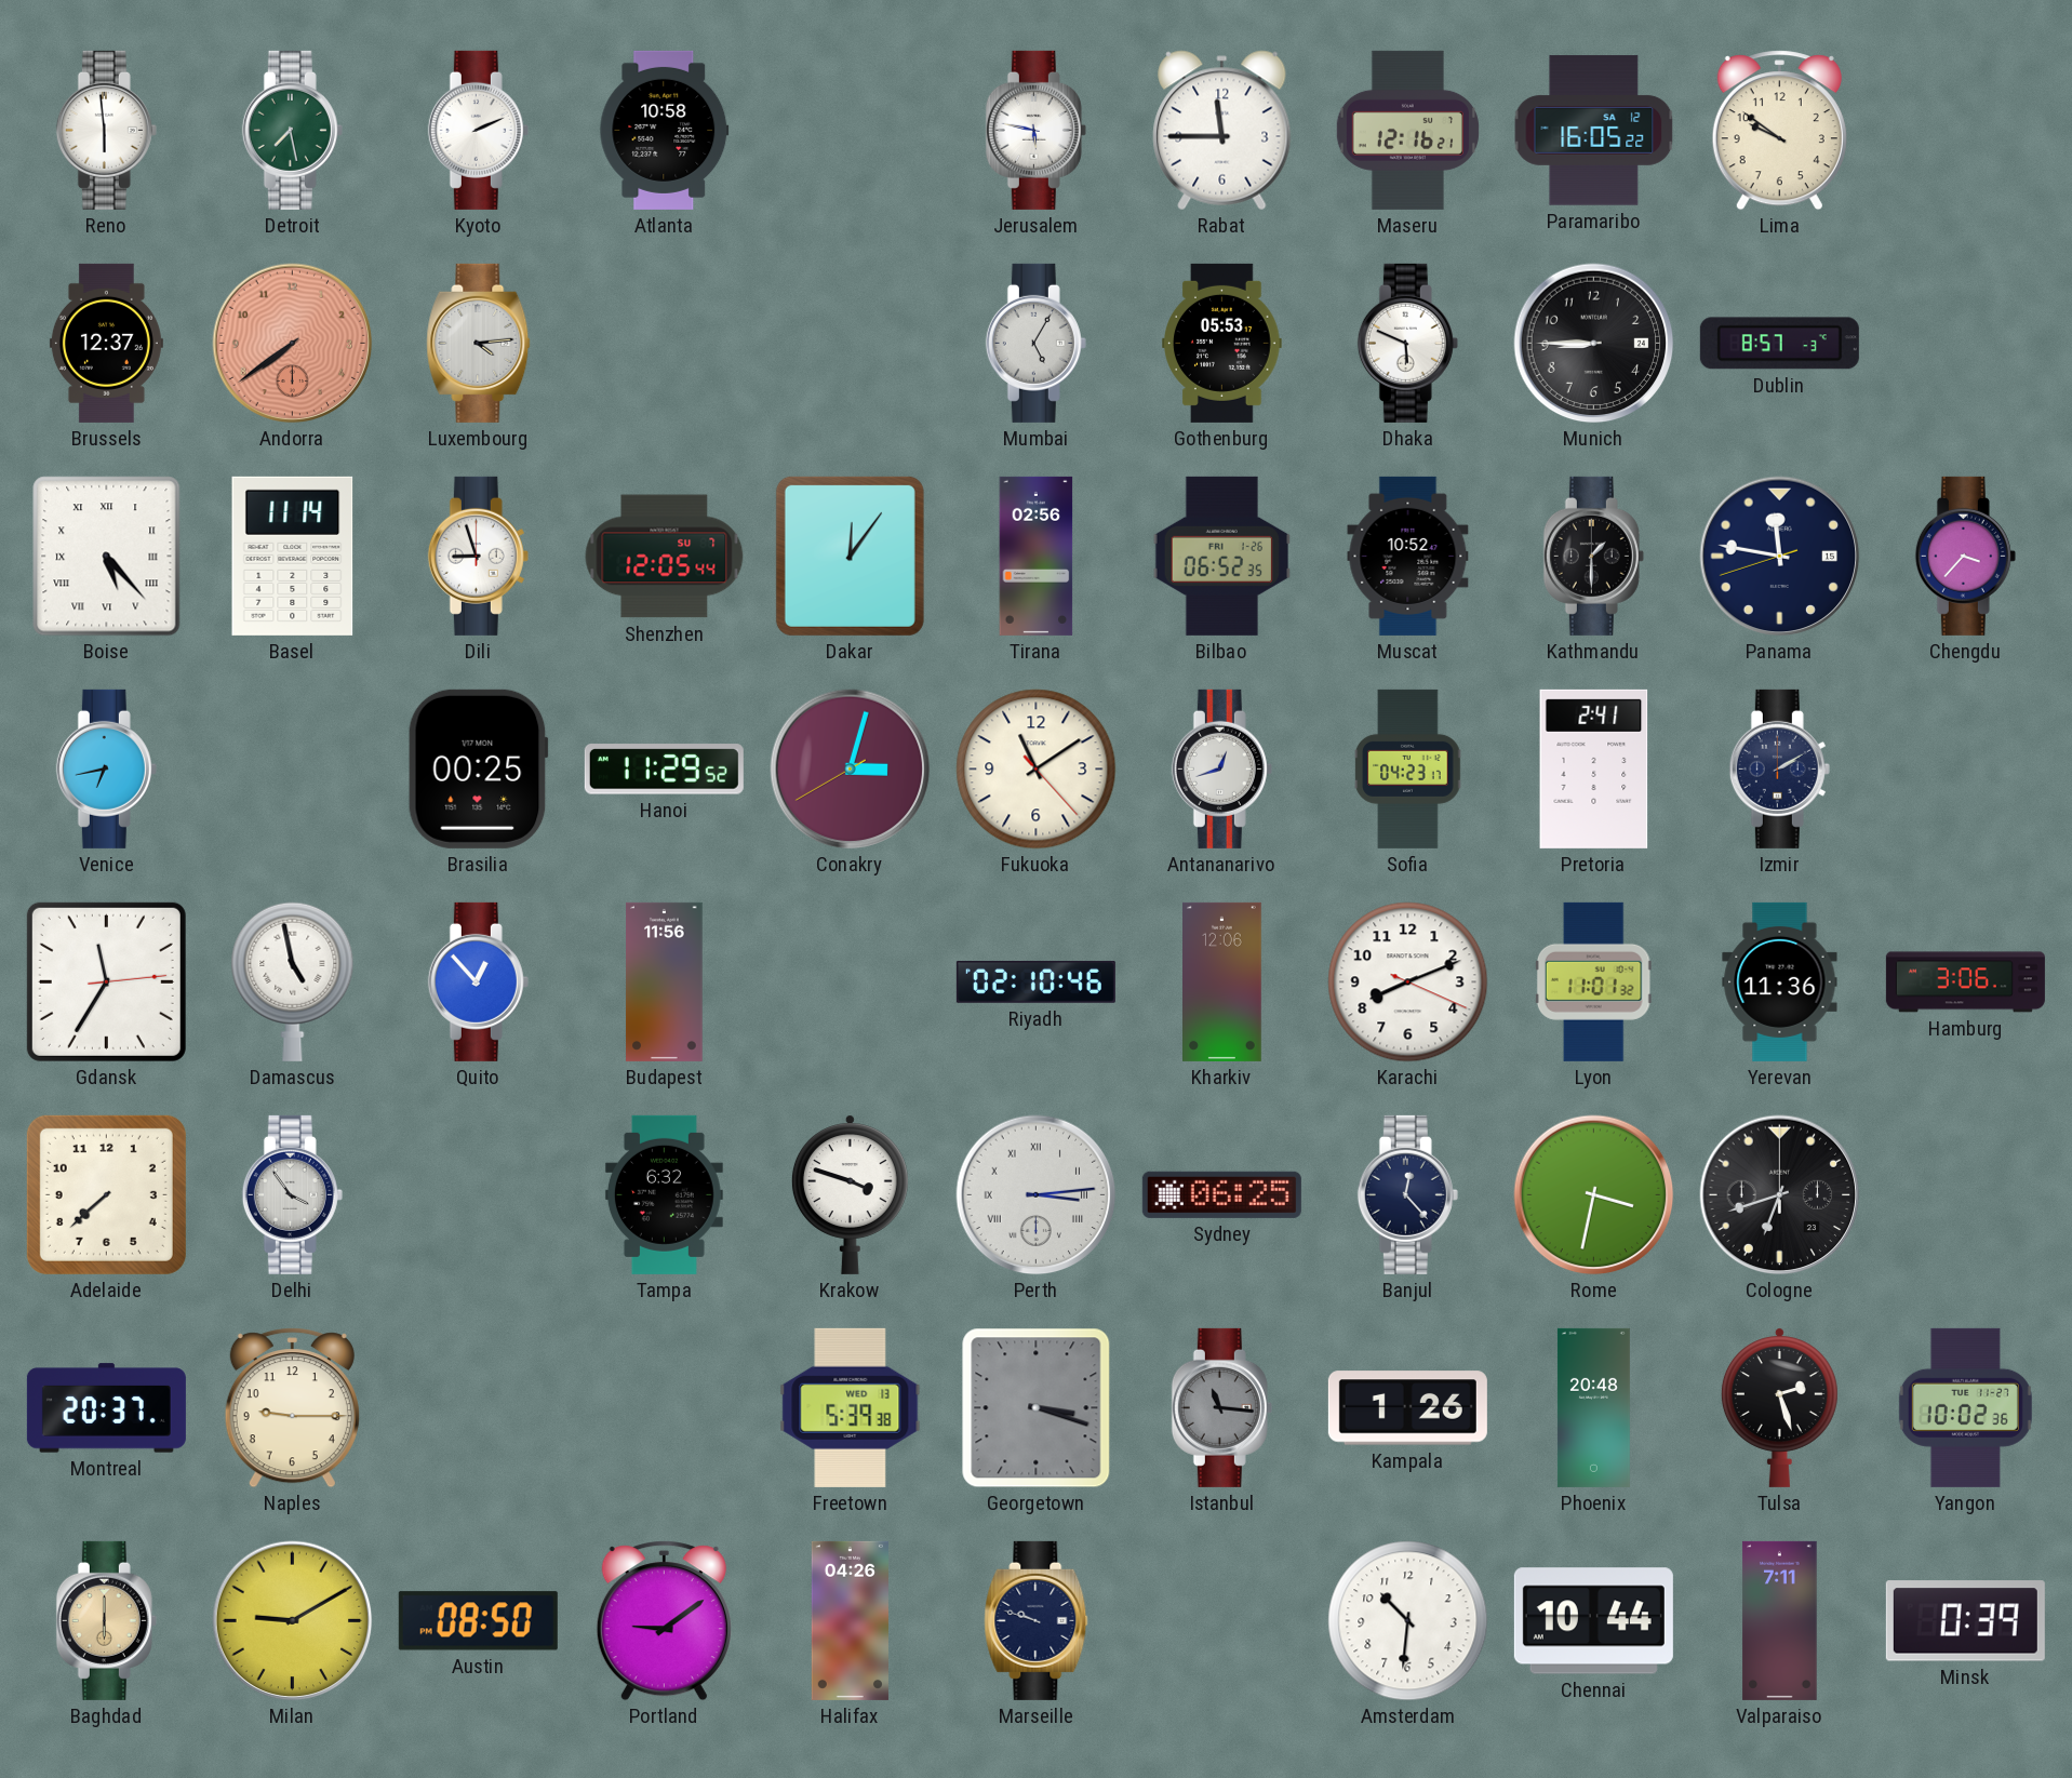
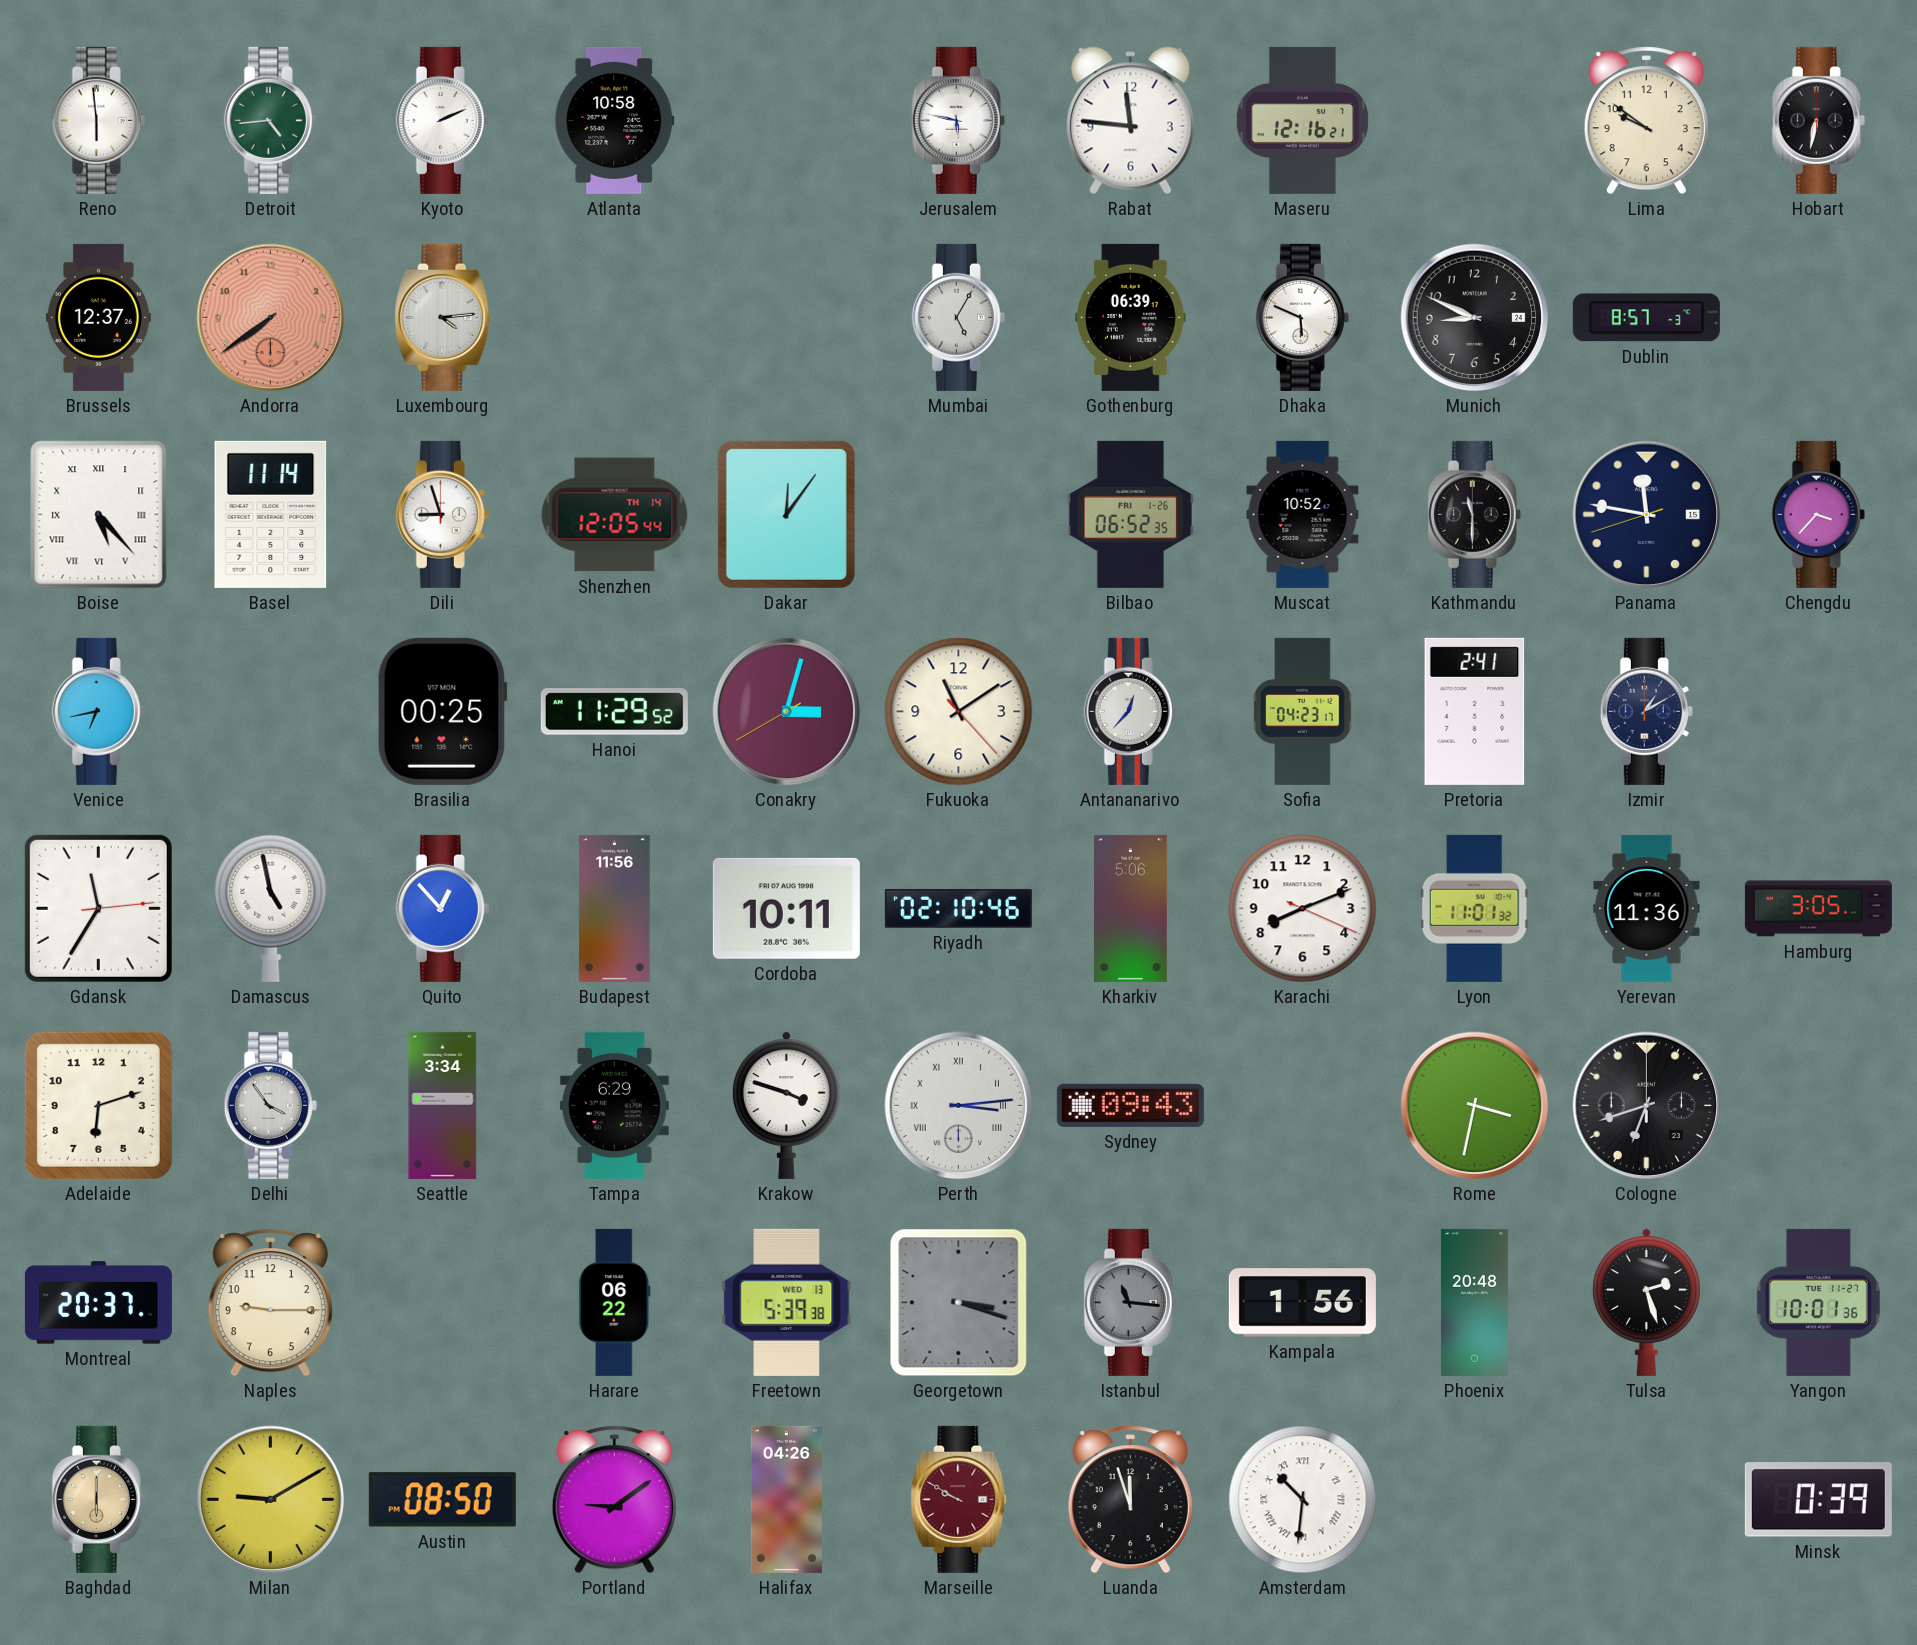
Detroit: 7:28 -> 4:44 (270, 120)
Rabat: 11:45 -> 11:46 (1131, 121)
Paramaribo: 16:05 -> none (1594, 131)
Hobart: none -> 6:32 (1818, 120)
Gothenburg: 05:53 -> 06:39 (1131, 317)
Munich: 8:45 -> 8:49 (1475, 318)
Shenzhen date: SU 7 -> TH 14 (615, 515)
Tirana: 02:56 -> none (1037, 556)
Kathmandu: 1:30 -> 11:30 (1474, 514)
Antananarivo: 12:42 -> 12:37 (1130, 711)
Izmir: 2:10 -> 1:10 (1646, 711)
Cordoba: none -> 10:11 (786, 908)
Kharkiv: 12:06 -> 5:06 (1131, 908)
Hamburg: 3:06 -> 3:05 (1818, 909)
Adelaide: 7:38 -> 6:12 (98, 1105)
Seattle: none -> 3:34 (443, 1105)
Tampa: 6:32 -> 6:29 (614, 1105)
Sydney: 06:25 -> 09:43 (1130, 1105)
Banjul: 12:23 -> none (1407, 1194)
Harare: none -> 06:22 (615, 1302)
Kampala: 1:26 -> 1:56 (1302, 1303)
Yangon: 10:02 -> 10:01 (1818, 1302)
Marseille: 9:48 -> 9:50 (959, 1499)
Marseille dial: navy -> burgundy (959, 1499)
Luanda: none -> 11:57 (1130, 1500)
Amsterdam numerals: Arabic -> Roman (1303, 1500)
Chennai: 10:44 -> none (1593, 1621)
Valparaiso: 7:11 -> none (1780, 1620)
